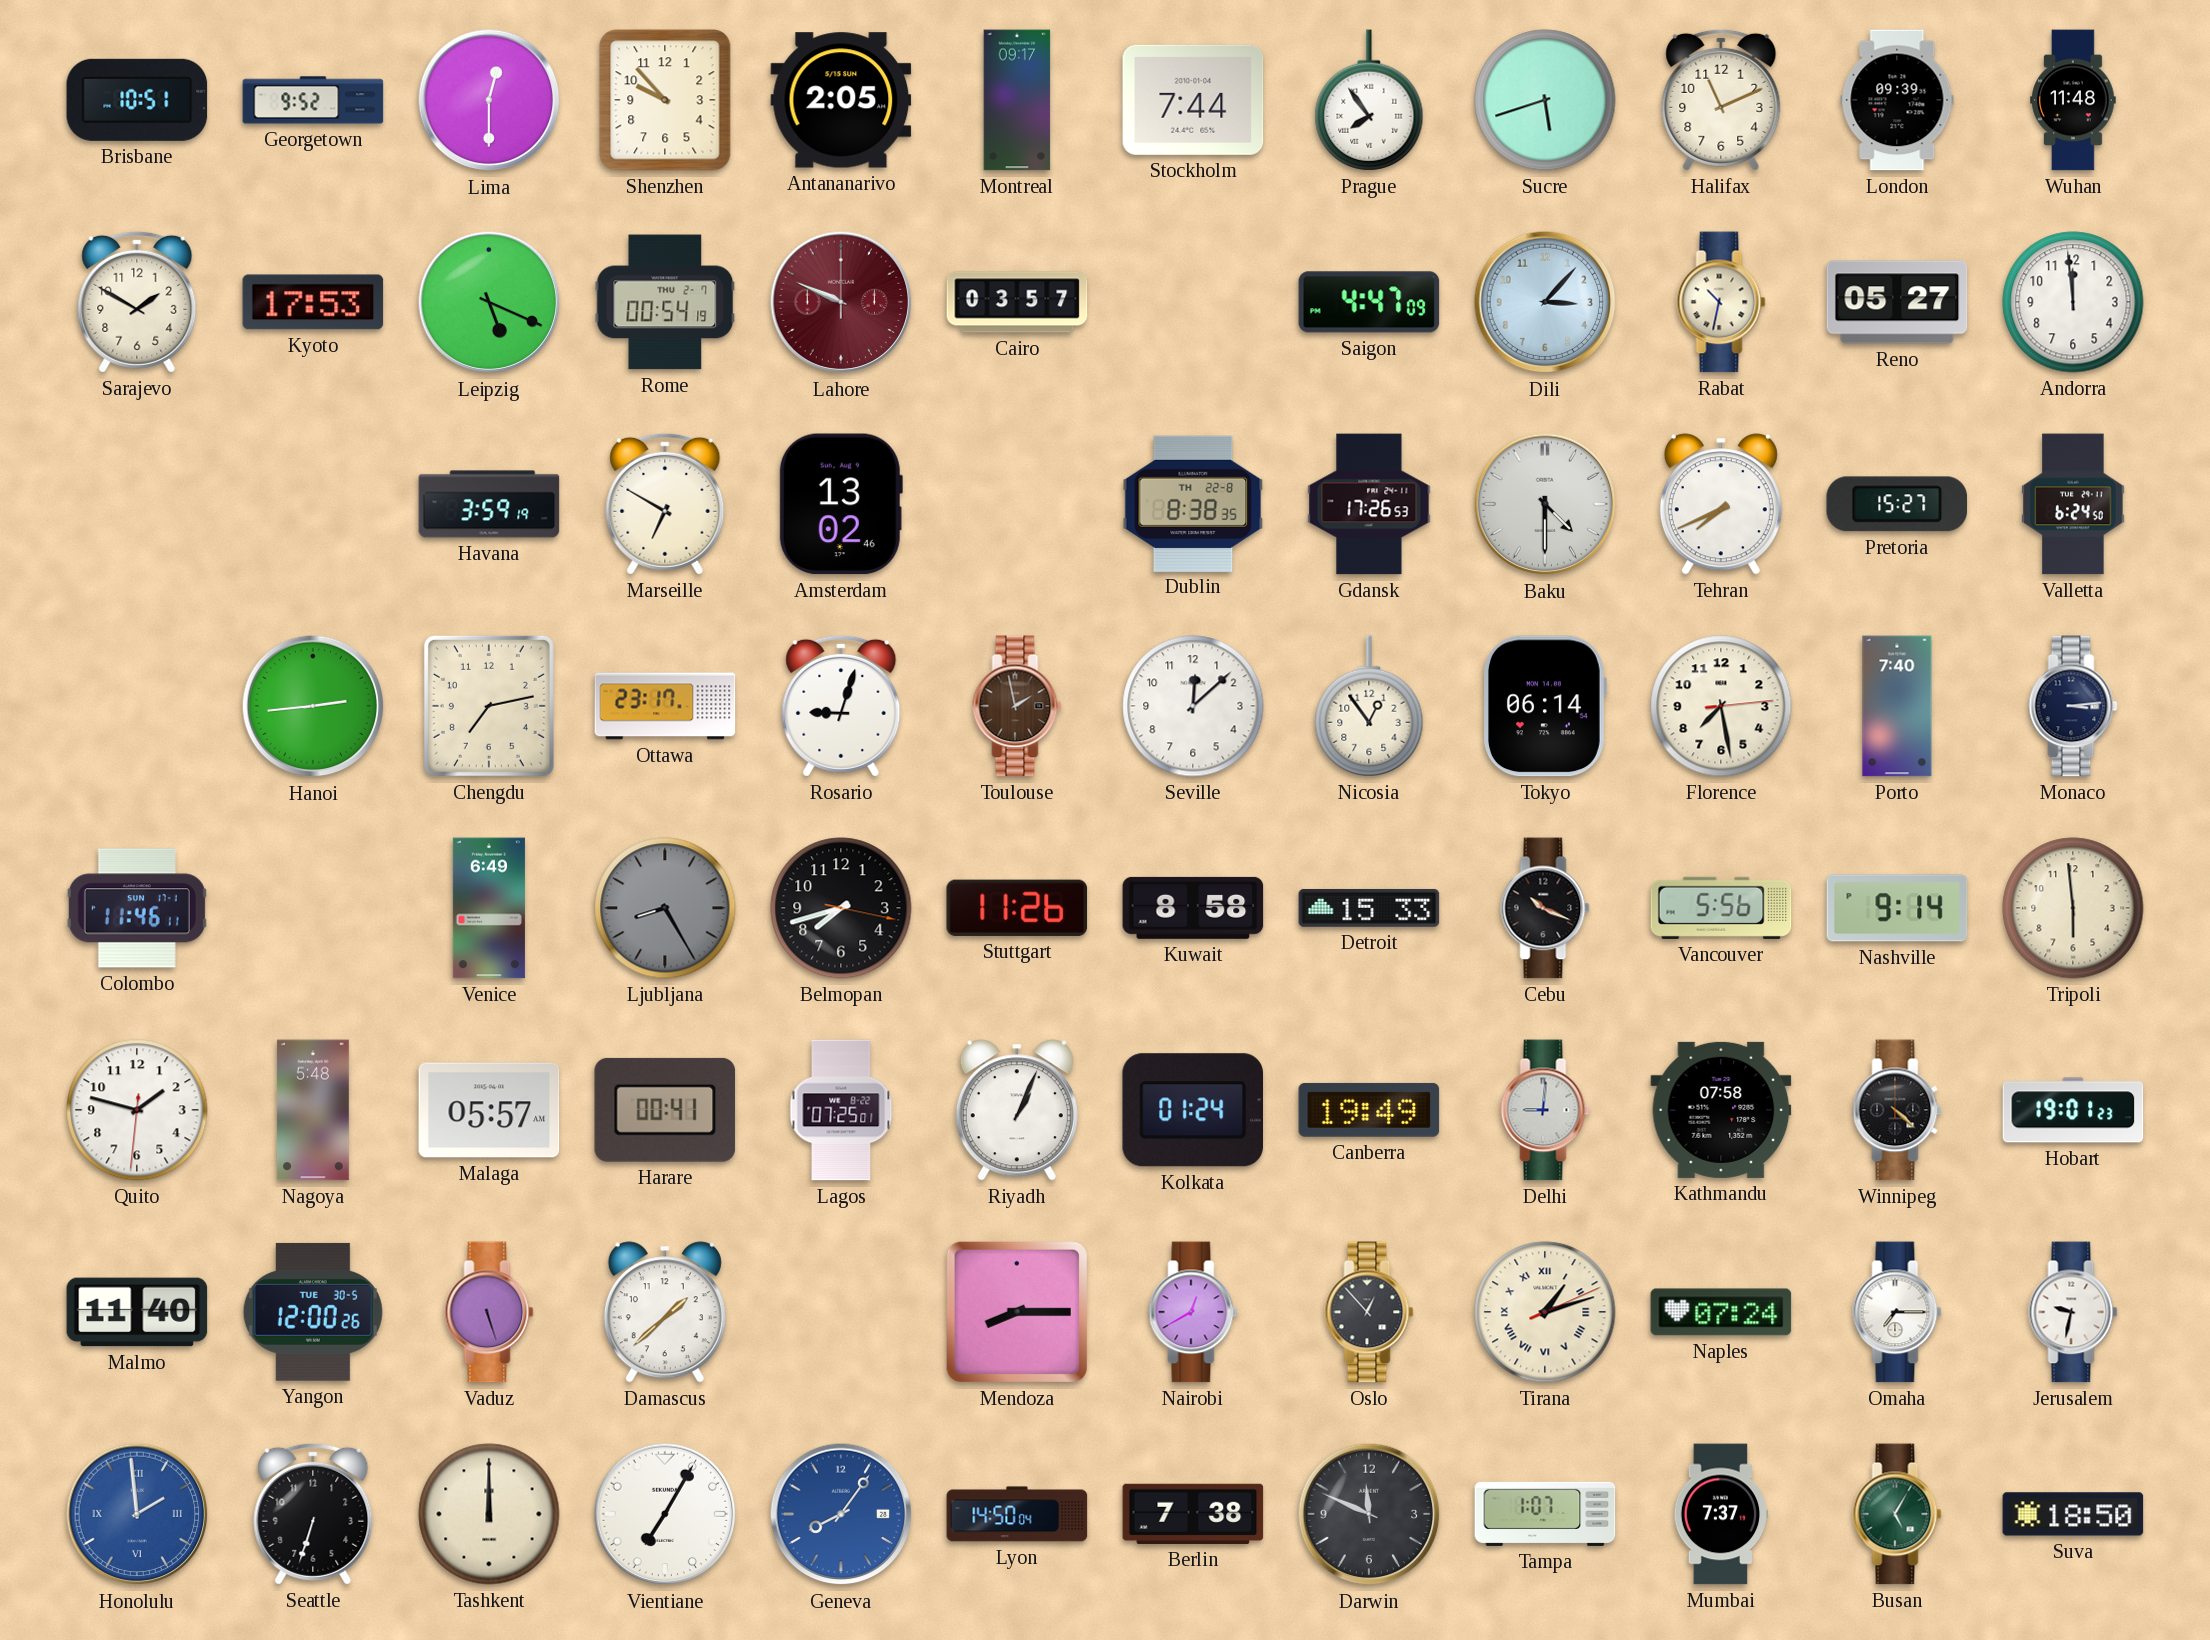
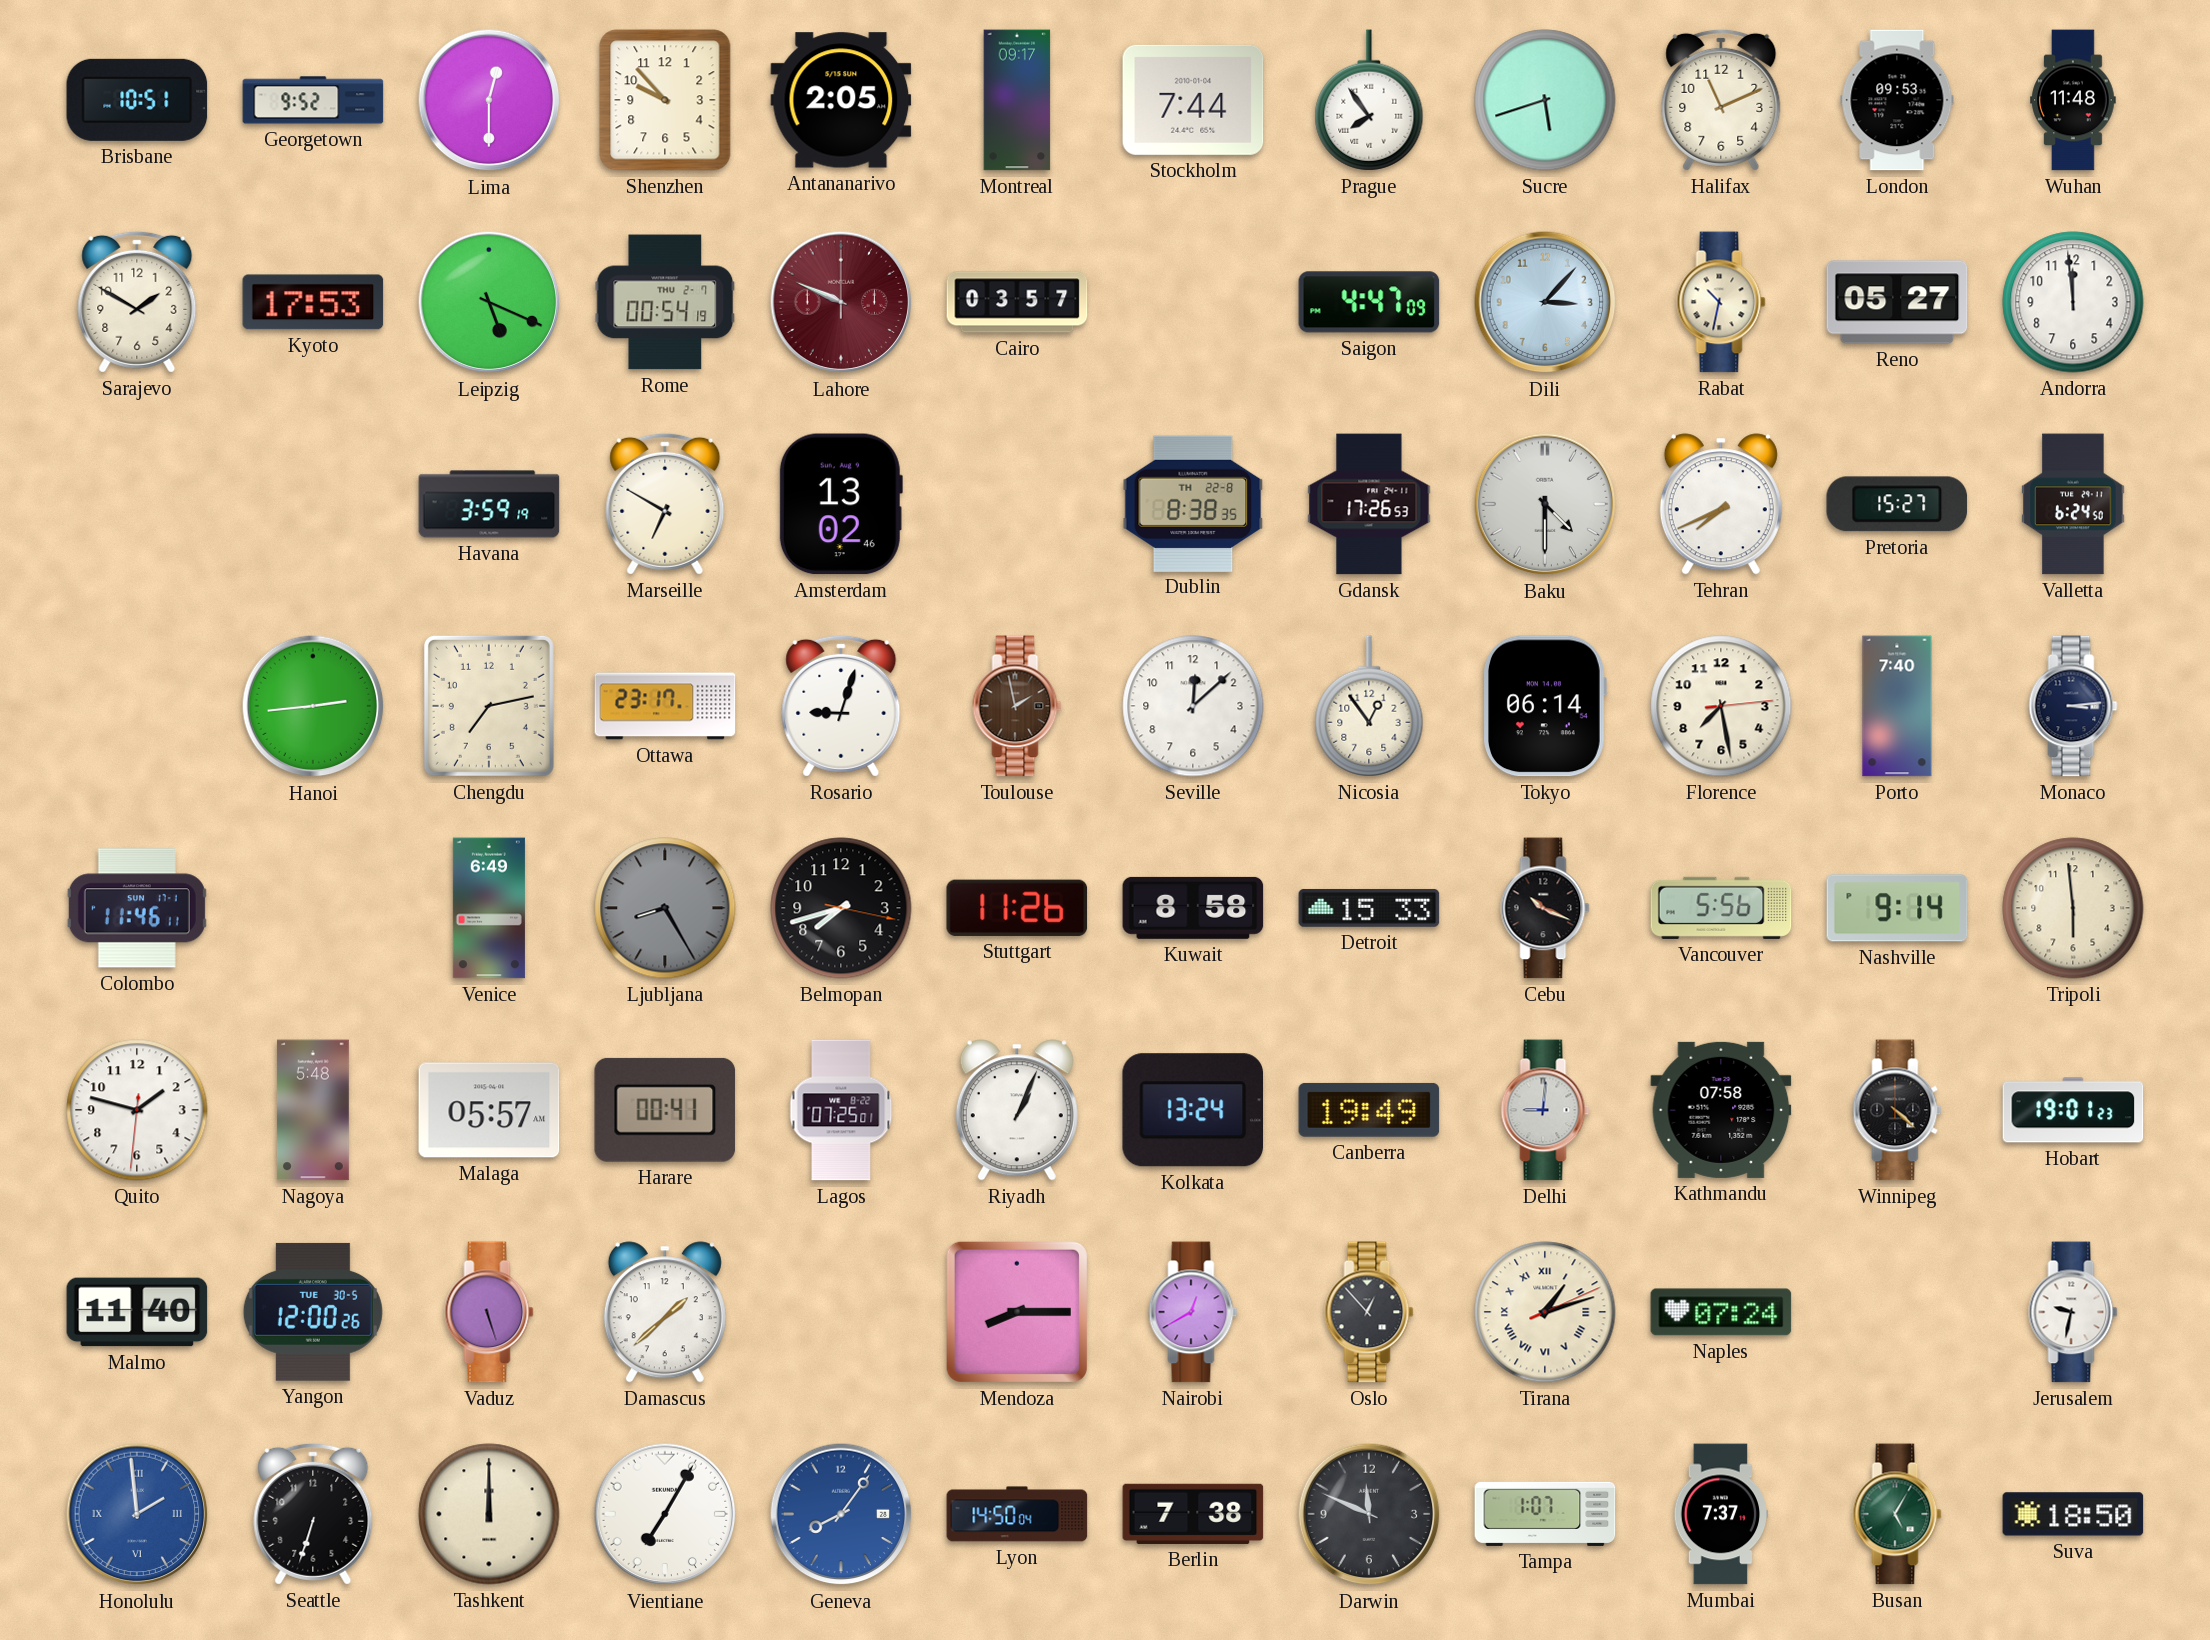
London: 09:39 -> 09:53 (1897, 100)
Kolkata: 01:24 -> 13:24 (1192, 1110)
Omaha: 7:15 -> none (1897, 1312)
